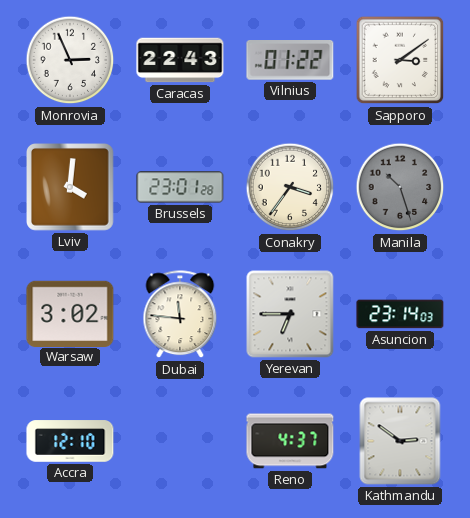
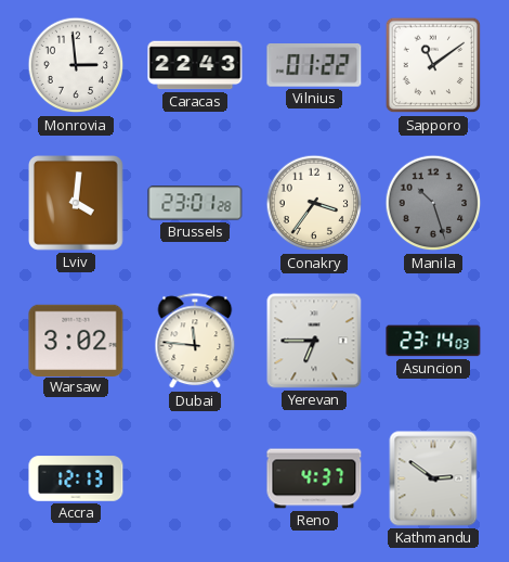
Monrovia: 2:56 -> 2:59 (76, 65)
Sapporo: 3:09 -> 11:09 (433, 65)
Accra: 12:10 -> 12:13 (76, 478)
